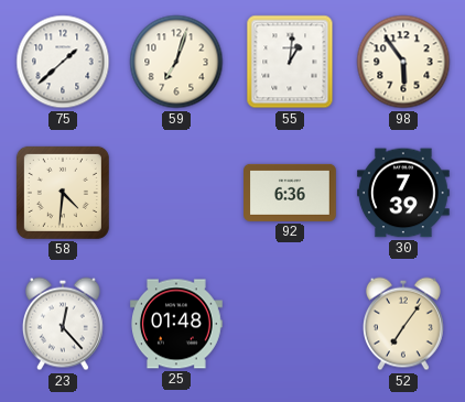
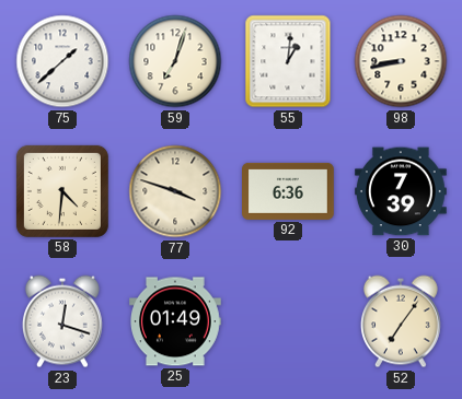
98: 5:54 -> 8:43 (401, 61)
77: none -> 3:48 (175, 191)
23: 12:23 -> 12:18 (62, 321)
25: 01:48 -> 01:49 (176, 321)
